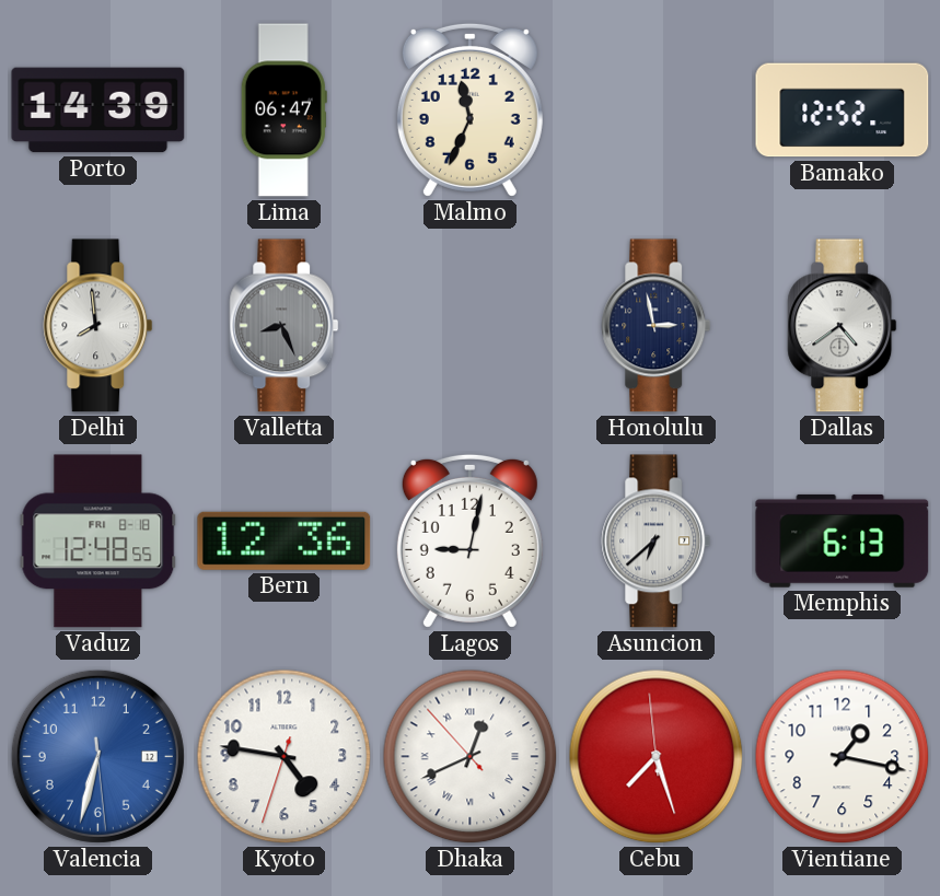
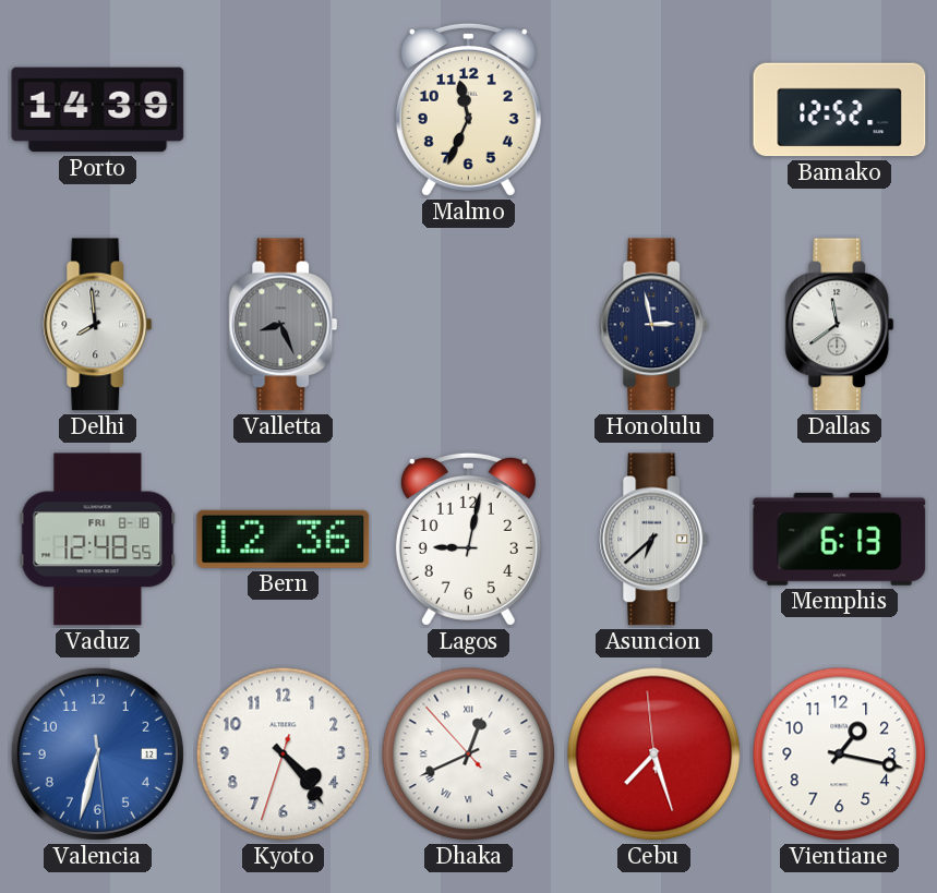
Lima: 06:47 -> none (283, 110)
Dallas: 4:39 -> 11:39 (840, 325)
Kyoto: 4:46 -> 4:23 (284, 755)
